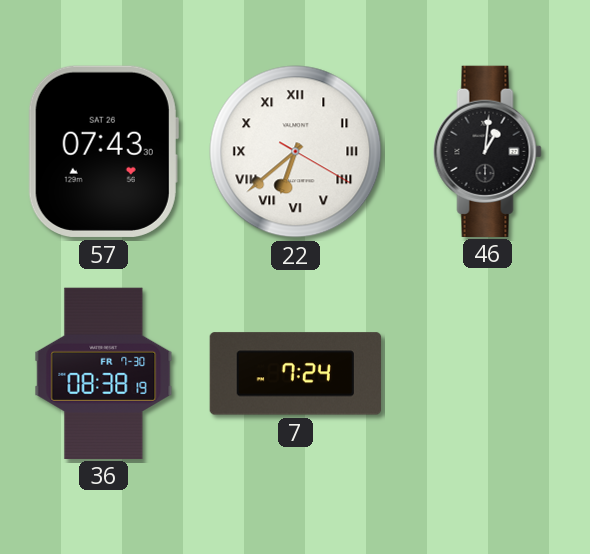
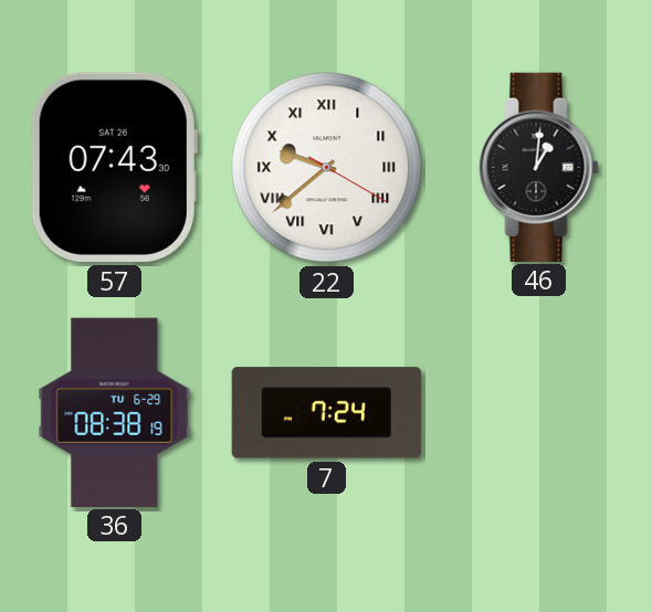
22: 6:38 -> 9:38 (327, 168)
36 date: FR 7-30 -> TU 6-29 (115, 412)
